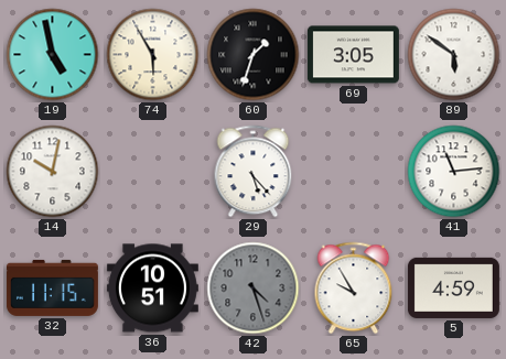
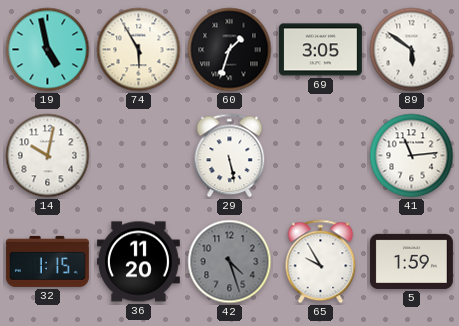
29: 5:23 -> 5:28 (230, 156)
32: 11:15 -> 1:15 (47, 261)
36: 10:51 -> 11:20 (138, 262)
5: 4:59 -> 1:59 (411, 261)
